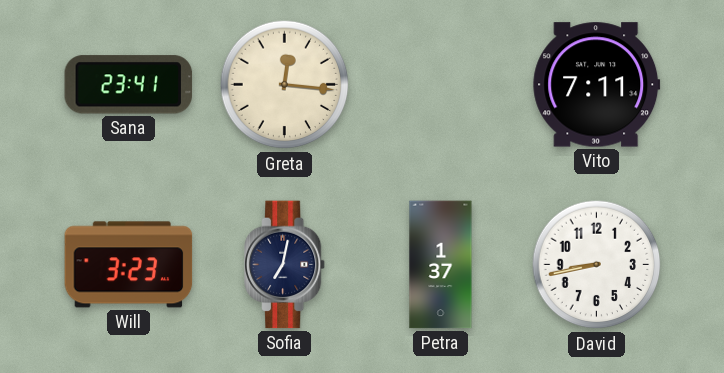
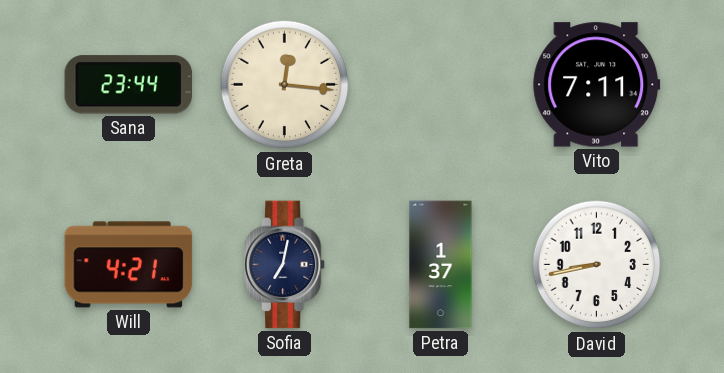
Sana: 23:41 -> 23:44 (129, 85)
Will: 3:23 -> 4:21 (129, 265)
